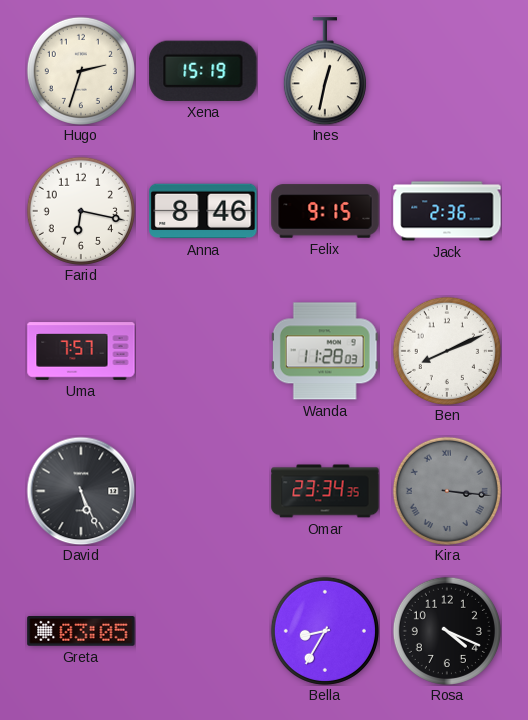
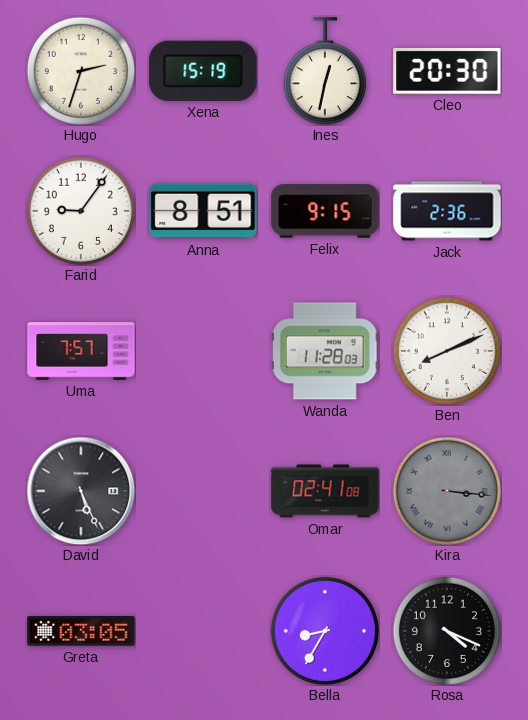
Cleo: none -> 20:30 (447, 71)
Farid: 6:17 -> 9:06 (81, 211)
Anna: 8:46 -> 8:51 (203, 211)
Omar: 23:34 -> 02:41 (325, 491)
